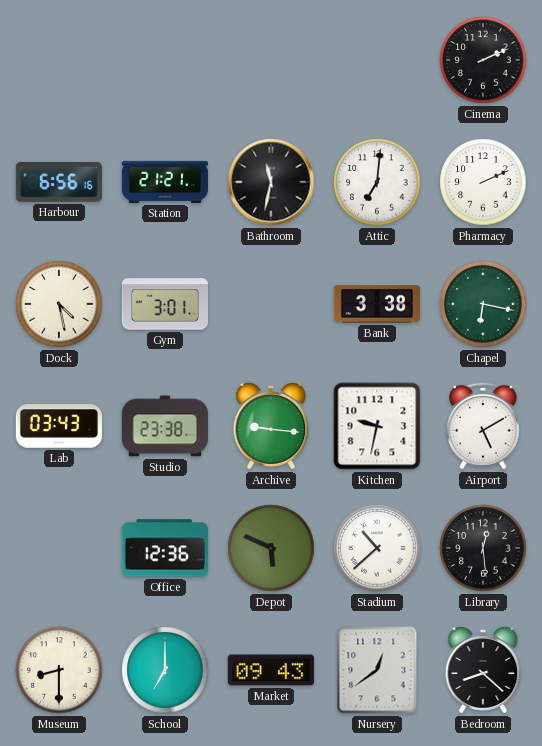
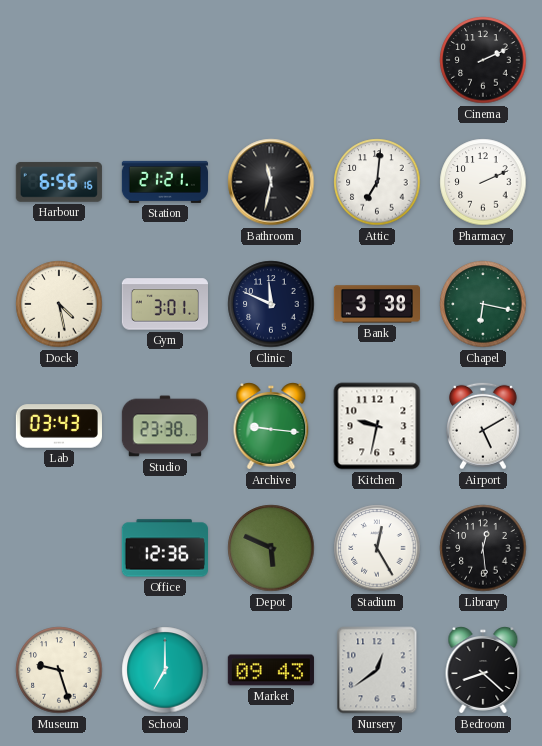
Clinic: none -> 11:49 (271, 304)
Stadium: 10:38 -> 12:25 (377, 548)
Museum: 8:30 -> 9:27 (59, 670)
